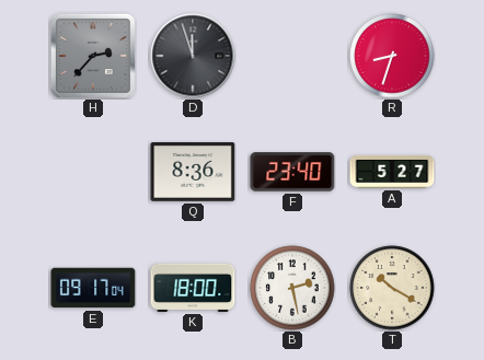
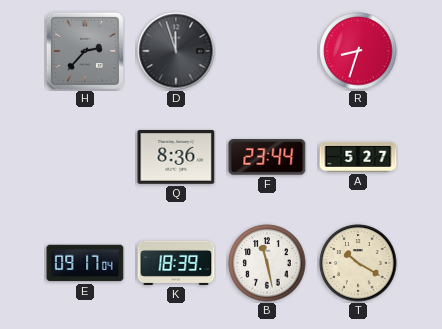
F: 23:40 -> 23:44 (267, 157)
K: 18:00 -> 18:39 (176, 263)
B: 2:28 -> 11:28 (267, 263)
